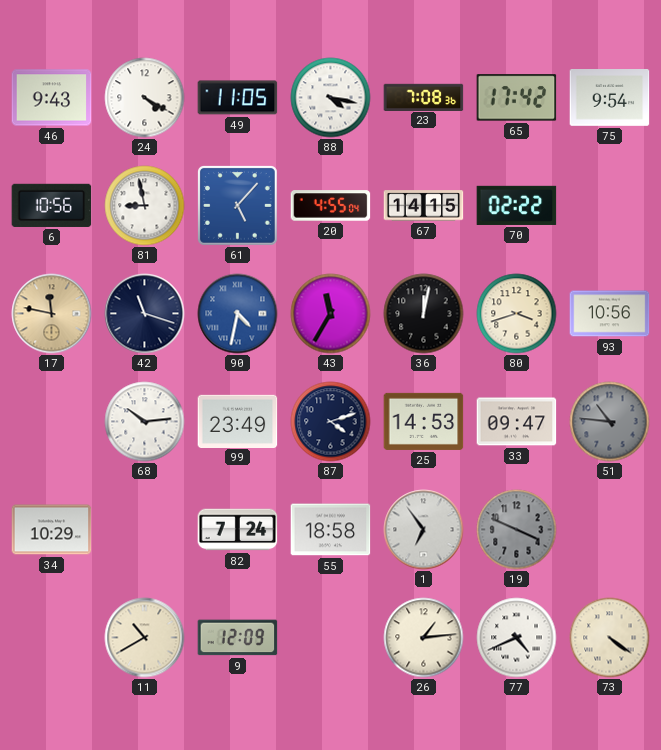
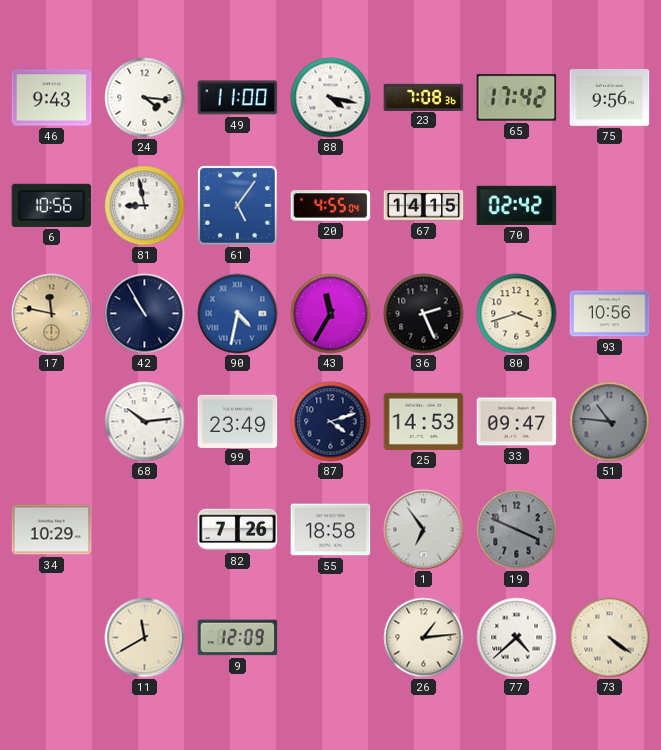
24: 4:20 -> 4:16 (145, 98)
49: 11:05 -> 11:00 (238, 98)
75: 9:54 -> 9:56 (610, 98)
61: 5:07 -> 5:06 (238, 206)
70: 02:22 -> 02:42 (517, 205)
42: 11:18 -> 10:55 (145, 314)
36: 12:02 -> 2:26 (424, 314)
82: 7:24 -> 7:26 (238, 530)
11: 10:40 -> 11:40 (145, 638)
77: 4:41 -> 4:38 (517, 638)
